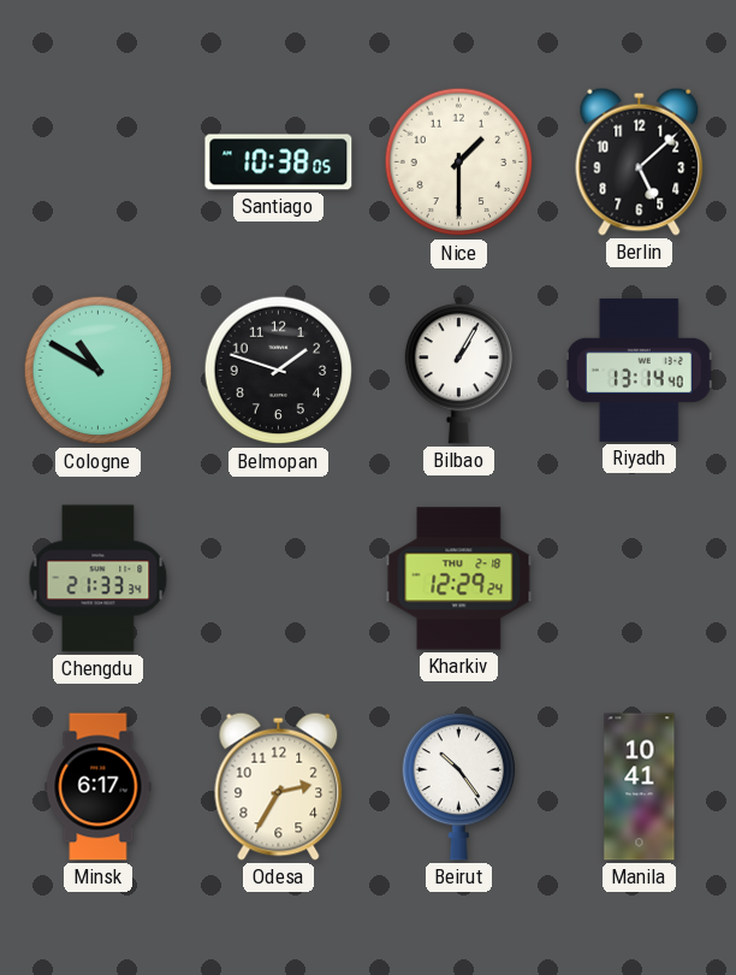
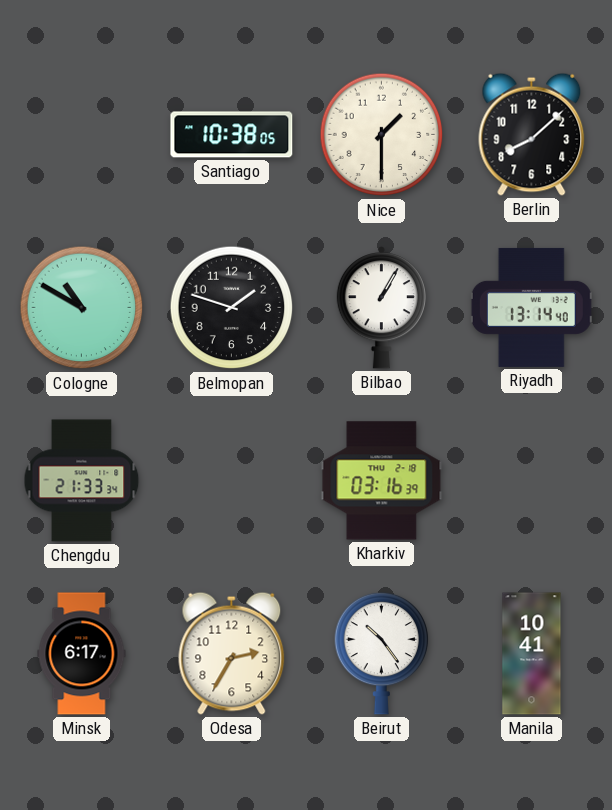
Berlin: 5:08 -> 8:08 (532, 134)
Kharkiv: 12:29 -> 03:16 (382, 481)
